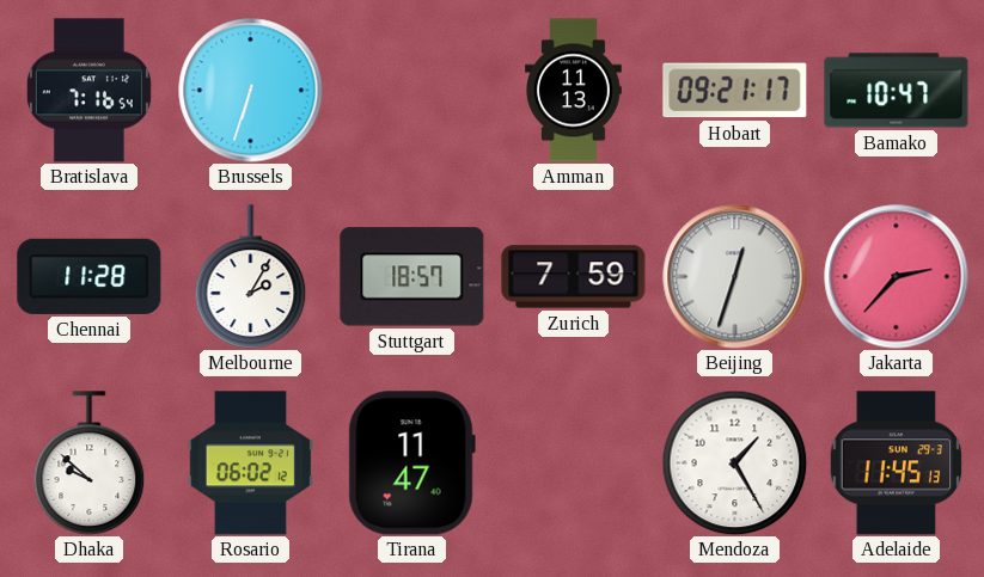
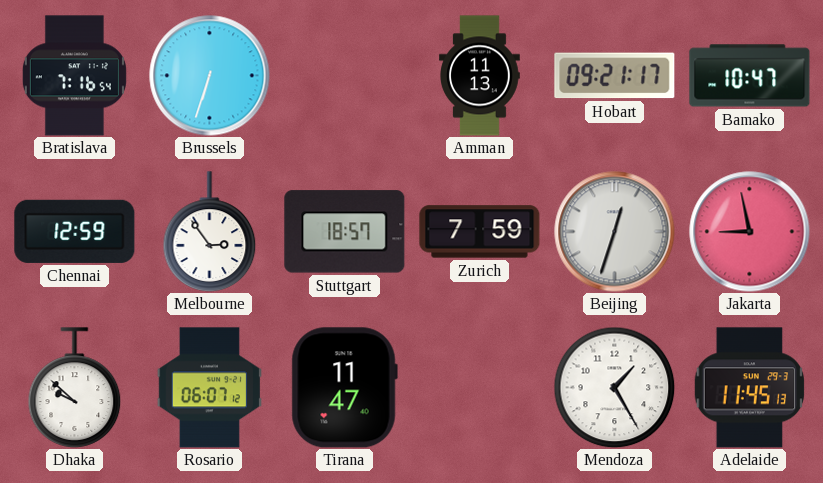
Chennai: 11:28 -> 12:59 (75, 231)
Melbourne: 2:05 -> 2:54 (210, 232)
Jakarta: 2:37 -> 8:58 (750, 232)
Rosario: 06:02 -> 06:07 (209, 388)
